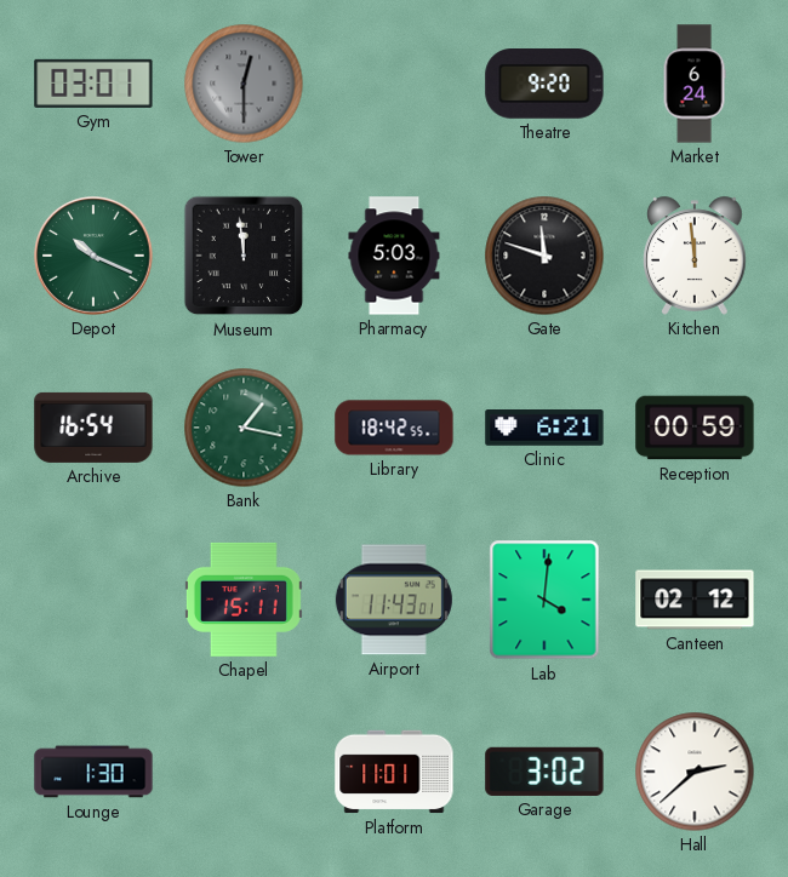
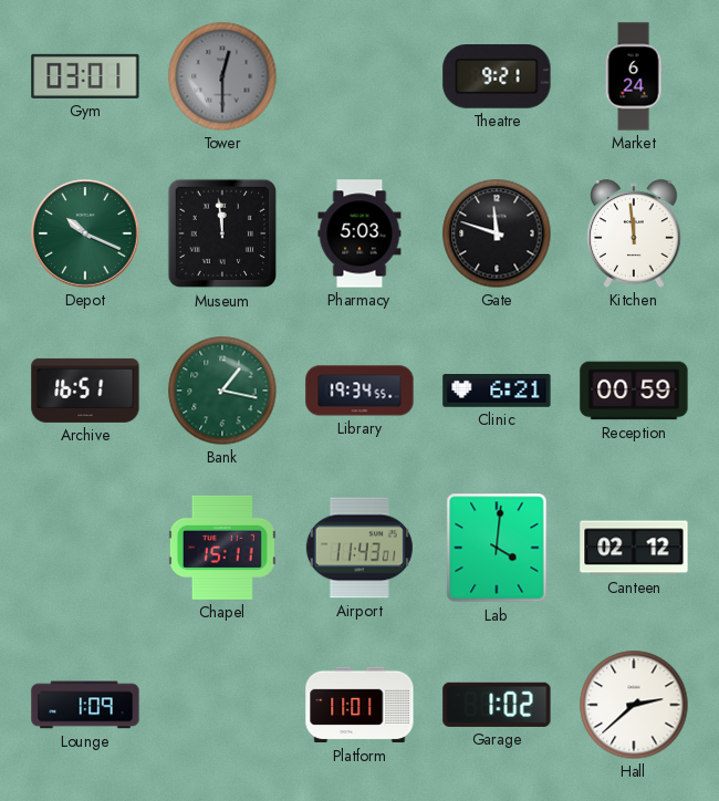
Theatre: 9:20 -> 9:21 (497, 76)
Archive: 16:54 -> 16:51 (85, 391)
Library: 18:42 -> 19:34 (359, 391)
Lounge: 1:30 -> 1:09 (85, 705)
Garage: 3:02 -> 1:02 (497, 705)
